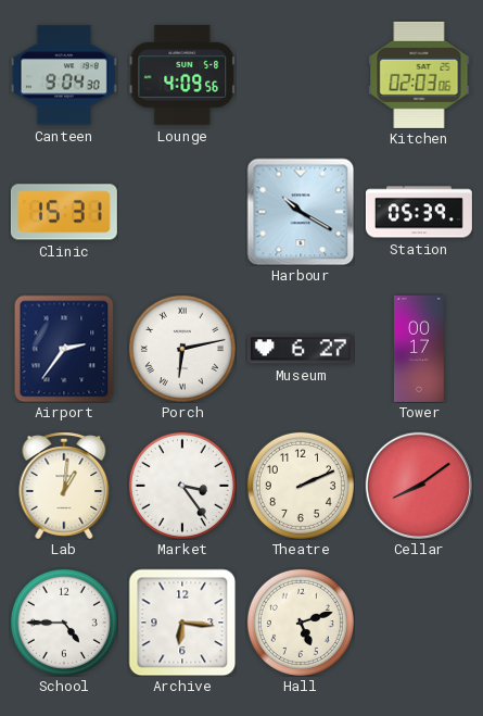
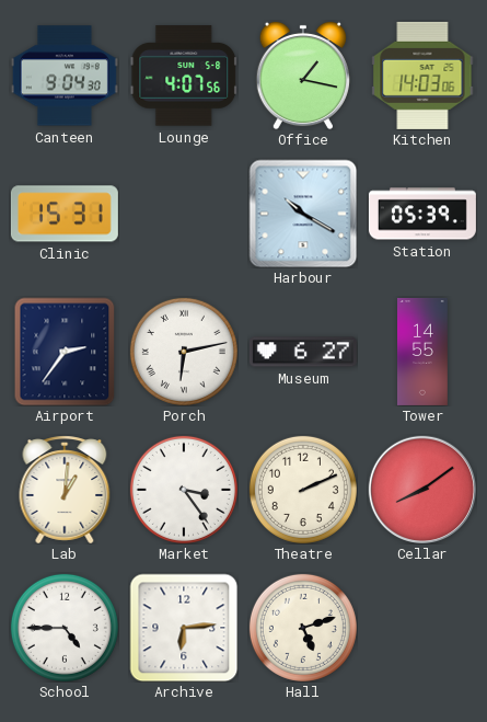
Lounge: 4:09 -> 4:07 (184, 76)
Office: none -> 1:17 (303, 76)
Kitchen: 02:03 -> 14:03 (422, 76)
Tower: 00:17 -> 14:55 (424, 352)
Archive: 6:16 -> 6:14 (184, 628)
